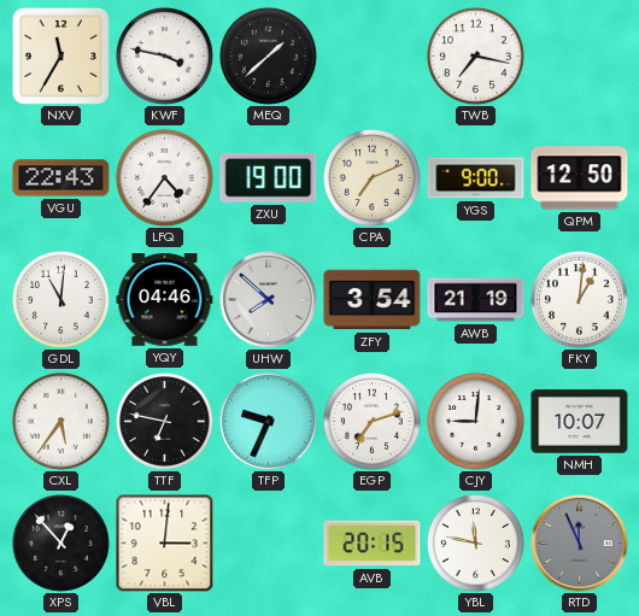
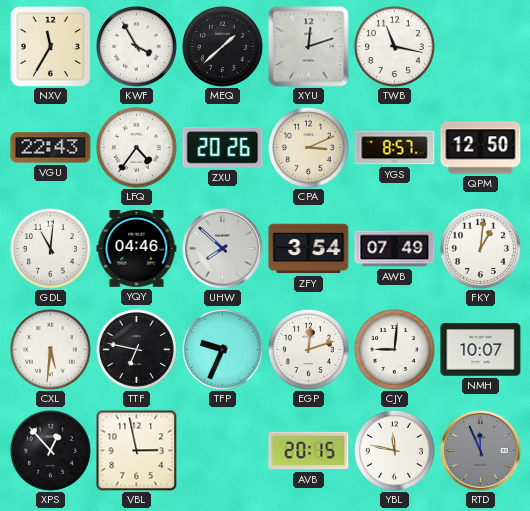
KWF: 3:47 -> 3:55 (136, 46)
XYU: none -> 12:12 (309, 47)
TWB: 7:17 -> 11:17 (394, 46)
ZXU: 19:00 -> 20:26 (223, 147)
CPA: 7:11 -> 3:11 (308, 147)
YGS: 9:00 -> 8:57 (395, 148)
AWB: 21:19 -> 07:49 (395, 249)
CXL: 5:36 -> 5:31 (50, 349)
EGP: 7:12 -> 12:12 (308, 349)
VBL: 3:01 -> 2:58 (136, 450)
